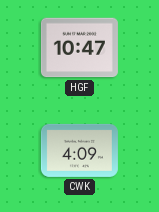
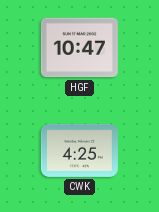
CWK: 4:09 -> 4:25 (79, 150)
